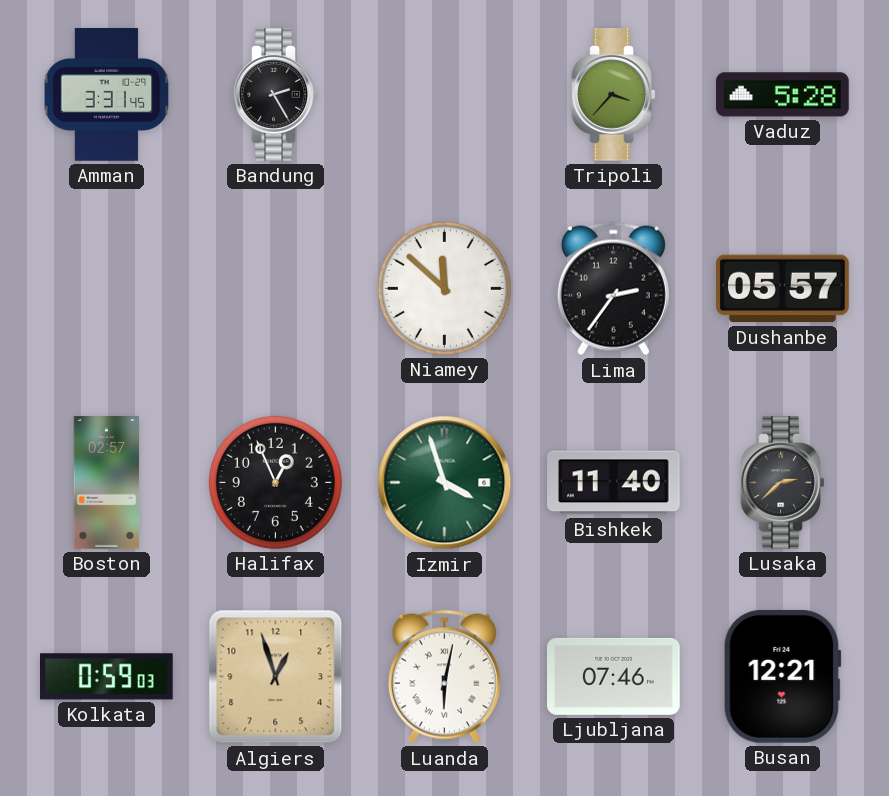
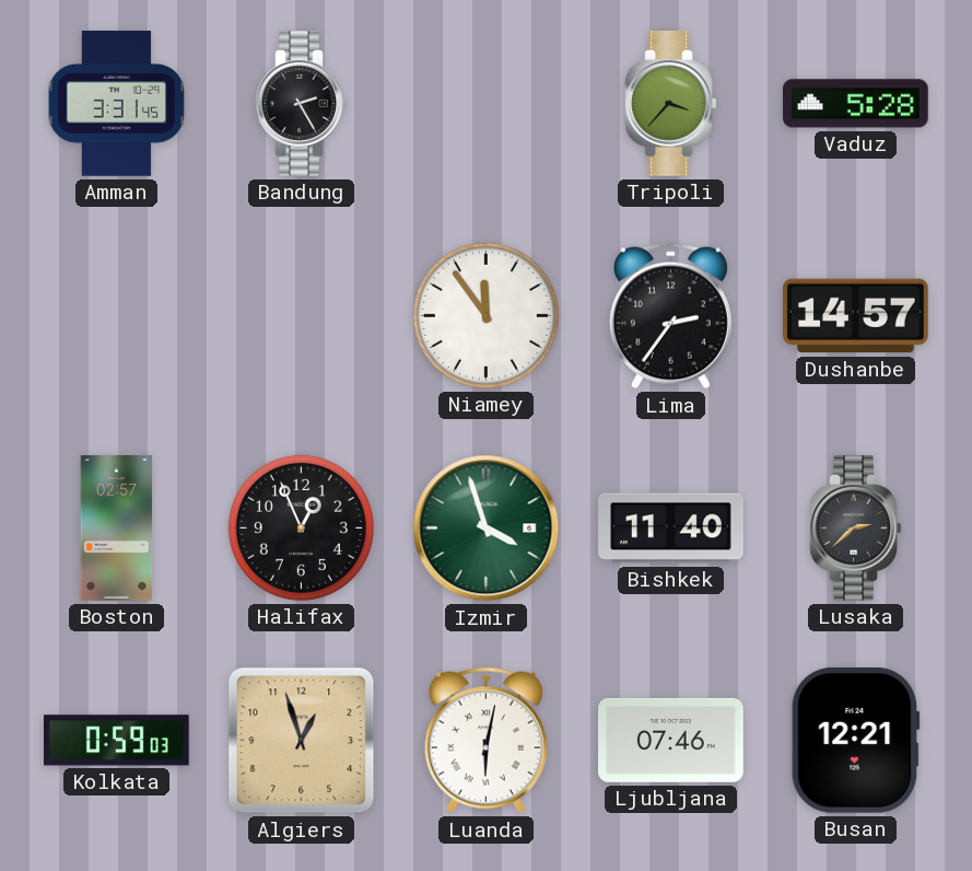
Niamey: 11:52 -> 11:54 (485, 315)
Dushanbe: 05:57 -> 14:57 (856, 316)
